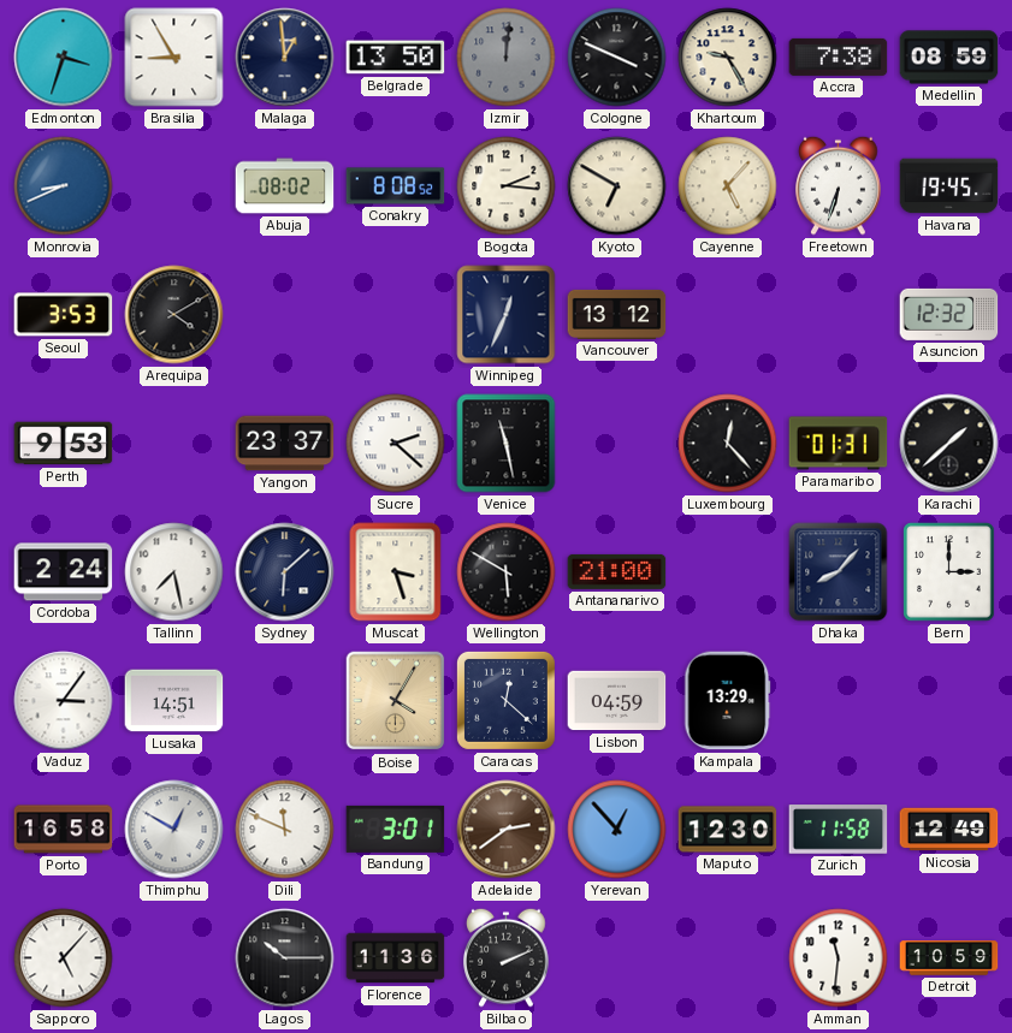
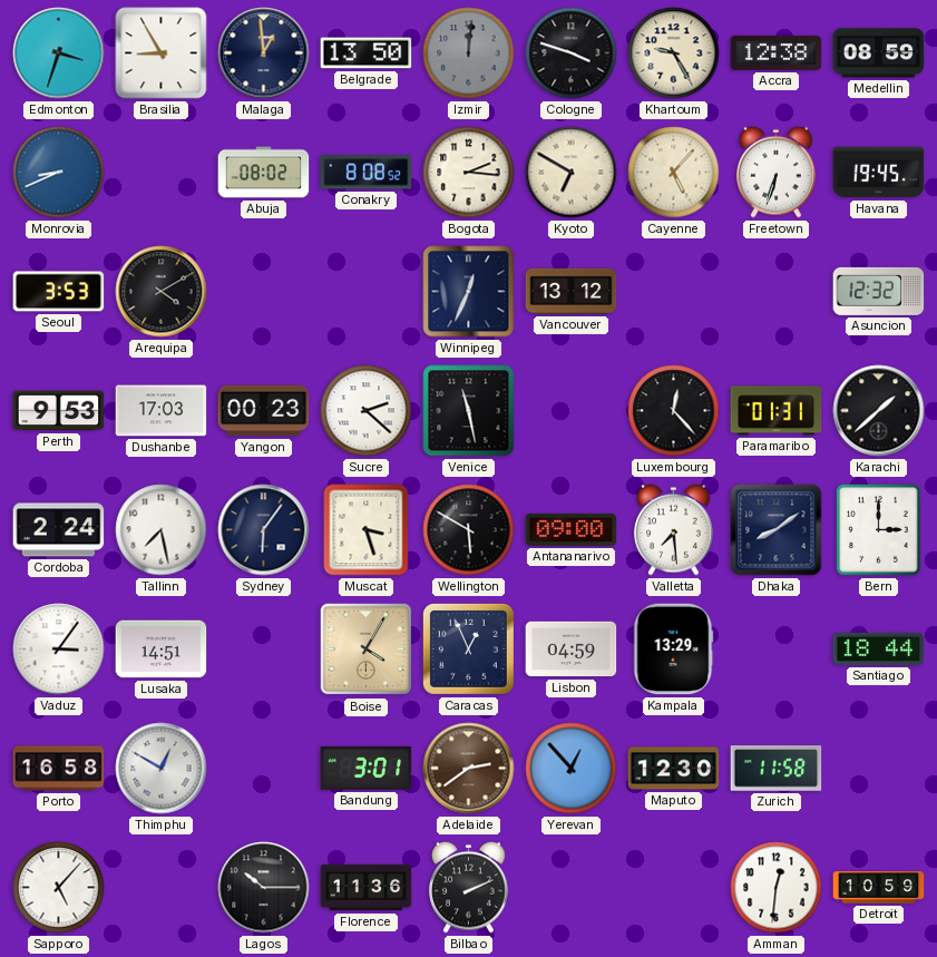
Cologne: 3:49 -> 3:48 (572, 53)
Accra: 7:38 -> 12:38 (777, 52)
Dushanbe: none -> 17:03 (162, 411)
Yangon: 23:37 -> 00:23 (264, 411)
Sydney: 6:08 -> 6:06 (264, 530)
Antananarivo: 21:00 -> 09:00 (572, 529)
Valletta: none -> 7:29 (674, 529)
Dhaka: 8:07 -> 8:09 (777, 530)
Caracas: 12:22 -> 12:56 (468, 648)
Santiago: none -> 18:44 (879, 648)
Dili: 11:49 -> none (285, 830)
Nicosia: 12:49 -> none (949, 830)
Amman: 11:31 -> 12:31 (777, 888)
